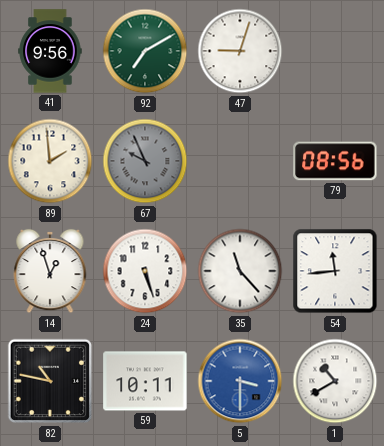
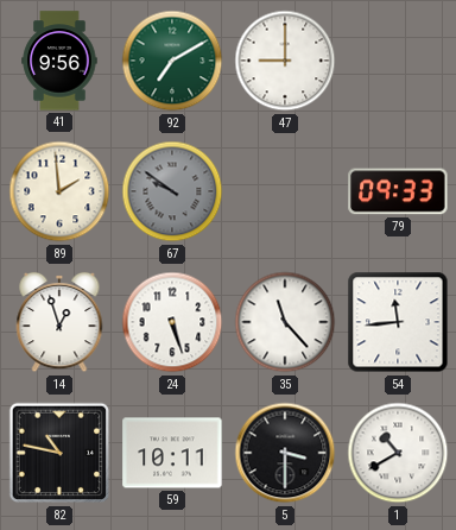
47: 9:03 -> 9:00 (285, 61)
67: 9:56 -> 9:51 (172, 191)
79: 08:56 -> 09:33 (398, 191)
5 dial: blue -> black (285, 453)
